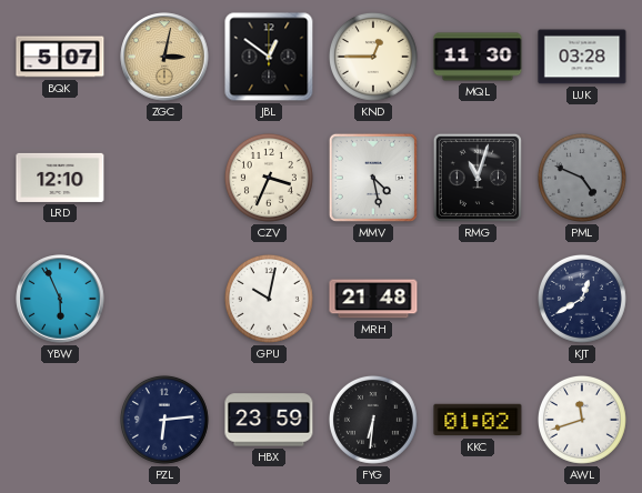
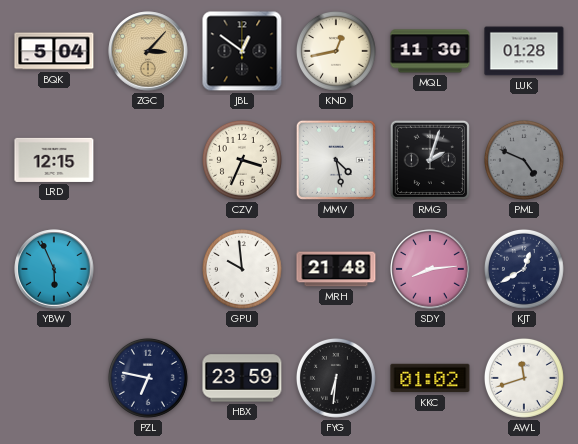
BQK: 5:07 -> 5:04 (54, 51)
ZGC: 3:02 -> 3:07 (148, 51)
KND: 12:45 -> 12:43 (336, 51)
LUK: 03:28 -> 01:28 (524, 51)
LRD: 12:10 -> 12:15 (54, 160)
RMG: 11:03 -> 2:03 (430, 160)
GPU: 10:02 -> 9:59 (242, 269)
SDY: none -> 8:14 (430, 269)
PZL: 6:14 -> 6:47 (148, 378)
